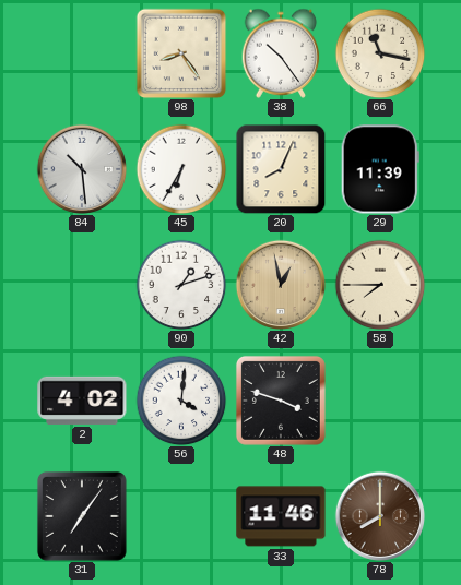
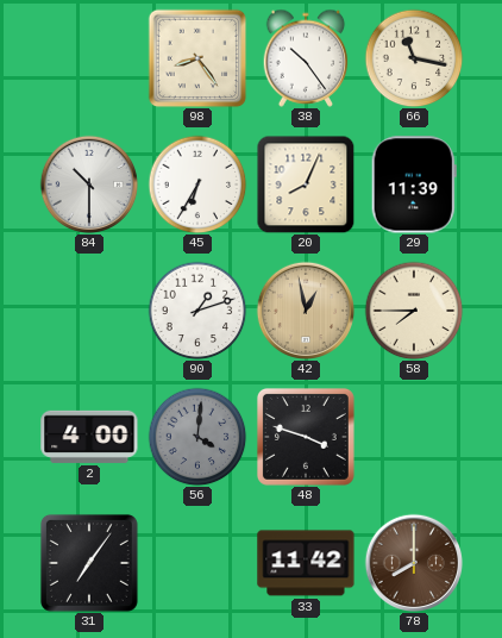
84: 10:29 -> 10:30 (88, 183)
2: 4:02 -> 4:00 (89, 437)
56 dial: white -> grey (197, 437)
33: 11:46 -> 11:42 (306, 563)
